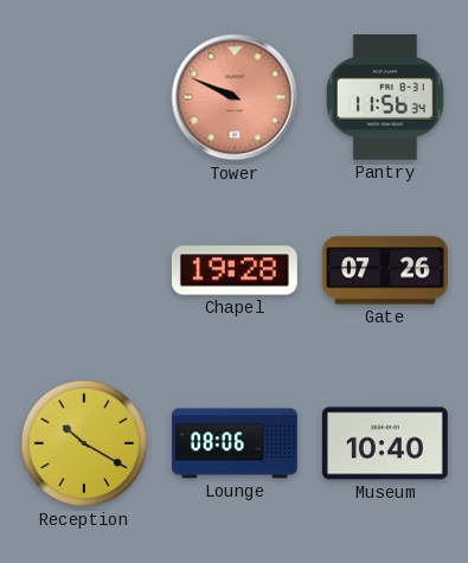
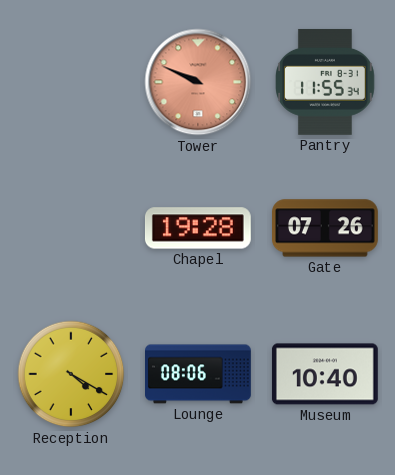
Pantry: 11:56 -> 11:55 (326, 82)
Reception: 10:20 -> 4:20 (71, 374)
